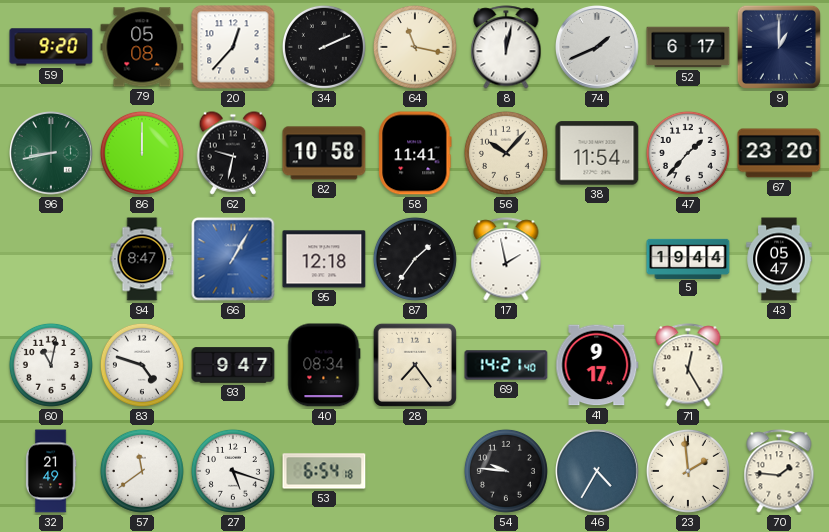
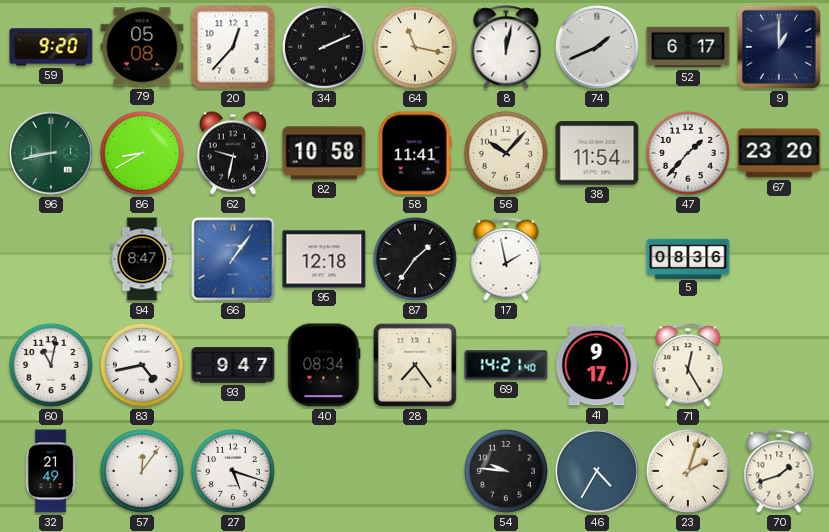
86: 12:00 -> 8:40 (142, 153)
66: 1:05 -> 1:06 (233, 259)
5: 19:44 -> 08:36 (688, 258)
43: 05:47 -> none (779, 259)
83: 4:48 -> 4:43 (142, 365)
57: 11:39 -> 12:06 (142, 471)
53: 6:54 -> none (324, 471)
23: 1:59 -> 2:03 (688, 471)
70: 1:46 -> 1:42 (779, 471)
